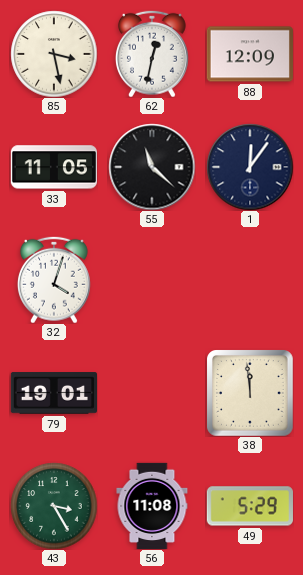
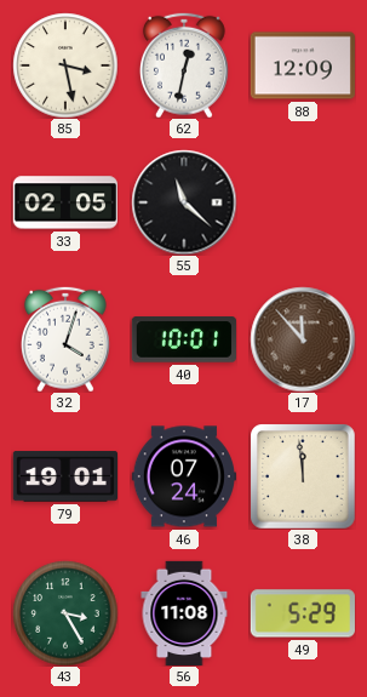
33: 11:05 -> 02:05 (64, 202)
1: 12:06 -> none (250, 167)
40: none -> 10:01 (184, 339)
17: none -> 11:53 (303, 339)
46: none -> 07:24 (183, 476)
